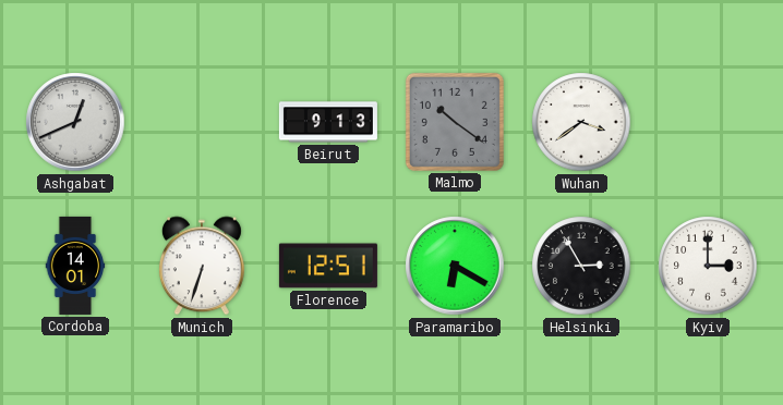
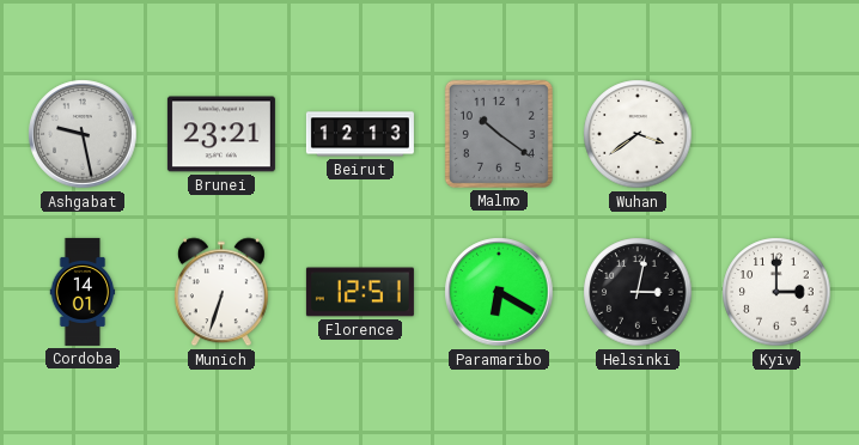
Ashgabat: 12:41 -> 9:28 (83, 134)
Brunei: none -> 23:21 (221, 134)
Beirut: 9:13 -> 12:13 (360, 134)
Helsinki: 2:55 -> 3:02 (638, 292)
